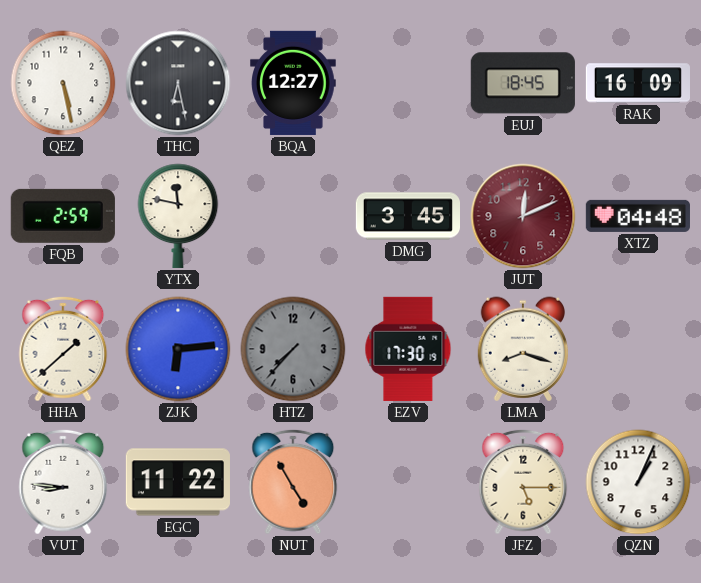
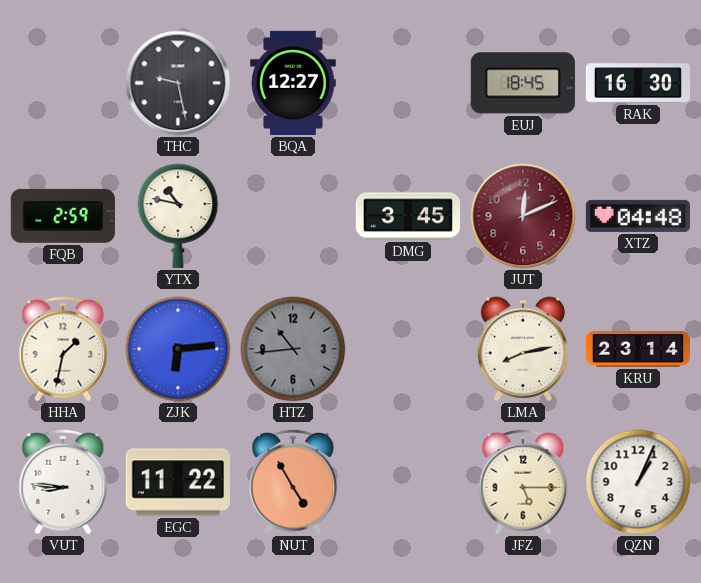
QEZ: 5:28 -> none (63, 83)
THC: 6:28 -> 9:28 (178, 83)
RAK: 16:09 -> 16:30 (637, 83)
YTX: 11:47 -> 10:47 (178, 216)
HHA: 1:38 -> 1:32 (63, 349)
HTZ: 7:37 -> 10:44 (293, 349)
EZV: 17:30 -> none (408, 349)
LMA: 8:18 -> 8:13 (522, 349)
KRU: none -> 23:14 (638, 349)
